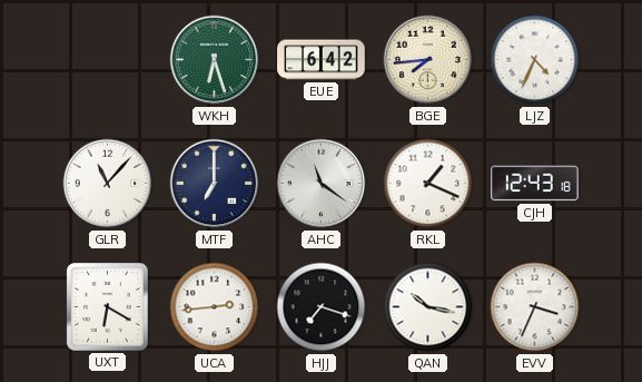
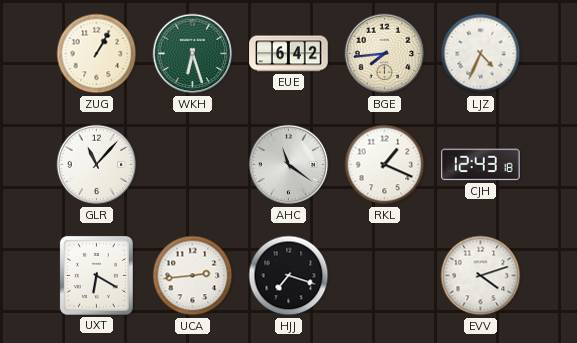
ZUG: none -> 1:05 (97, 54)
MTF: 7:00 -> none (215, 184)
QAN: 10:17 -> none (428, 307)
EVV: 3:34 -> 4:12 (481, 276)
